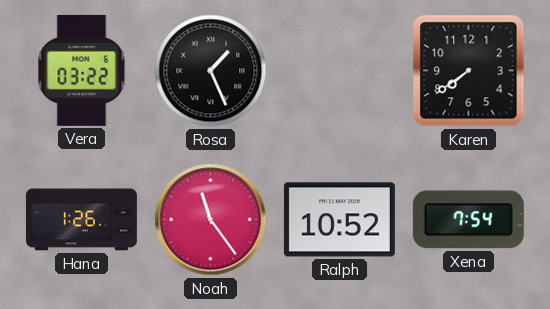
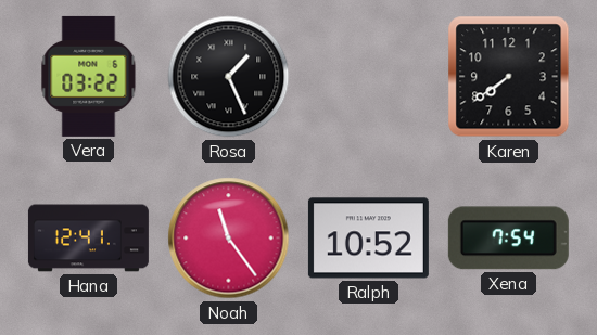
Hana: 1:26 -> 12:41 (88, 239)
